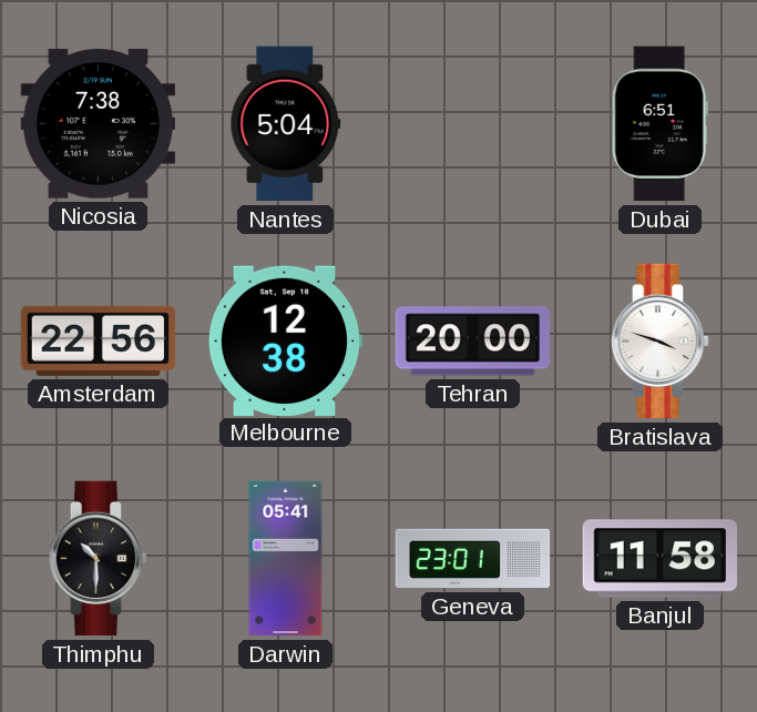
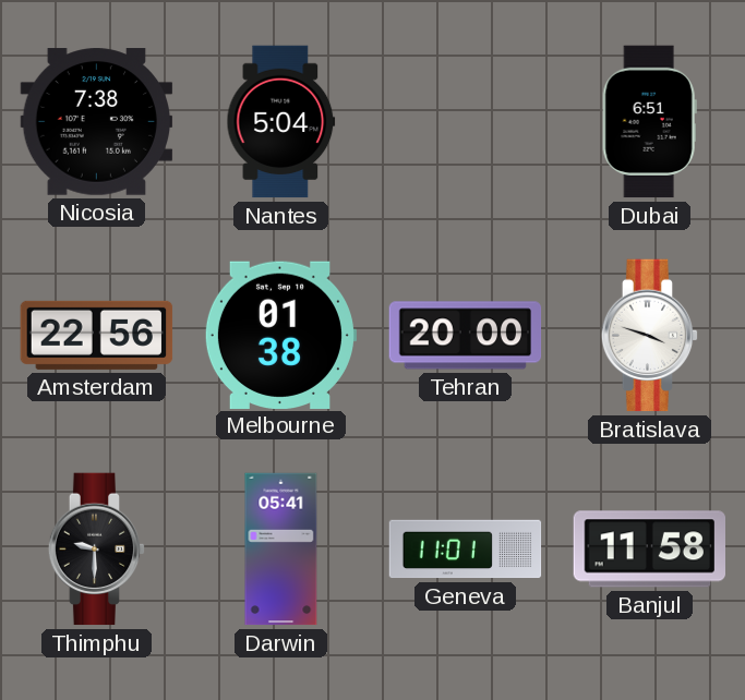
Melbourne: 12:38 -> 01:38 (279, 335)
Thimphu: 10:30 -> 9:30 (97, 550)
Geneva: 23:01 -> 11:01 (466, 550)
